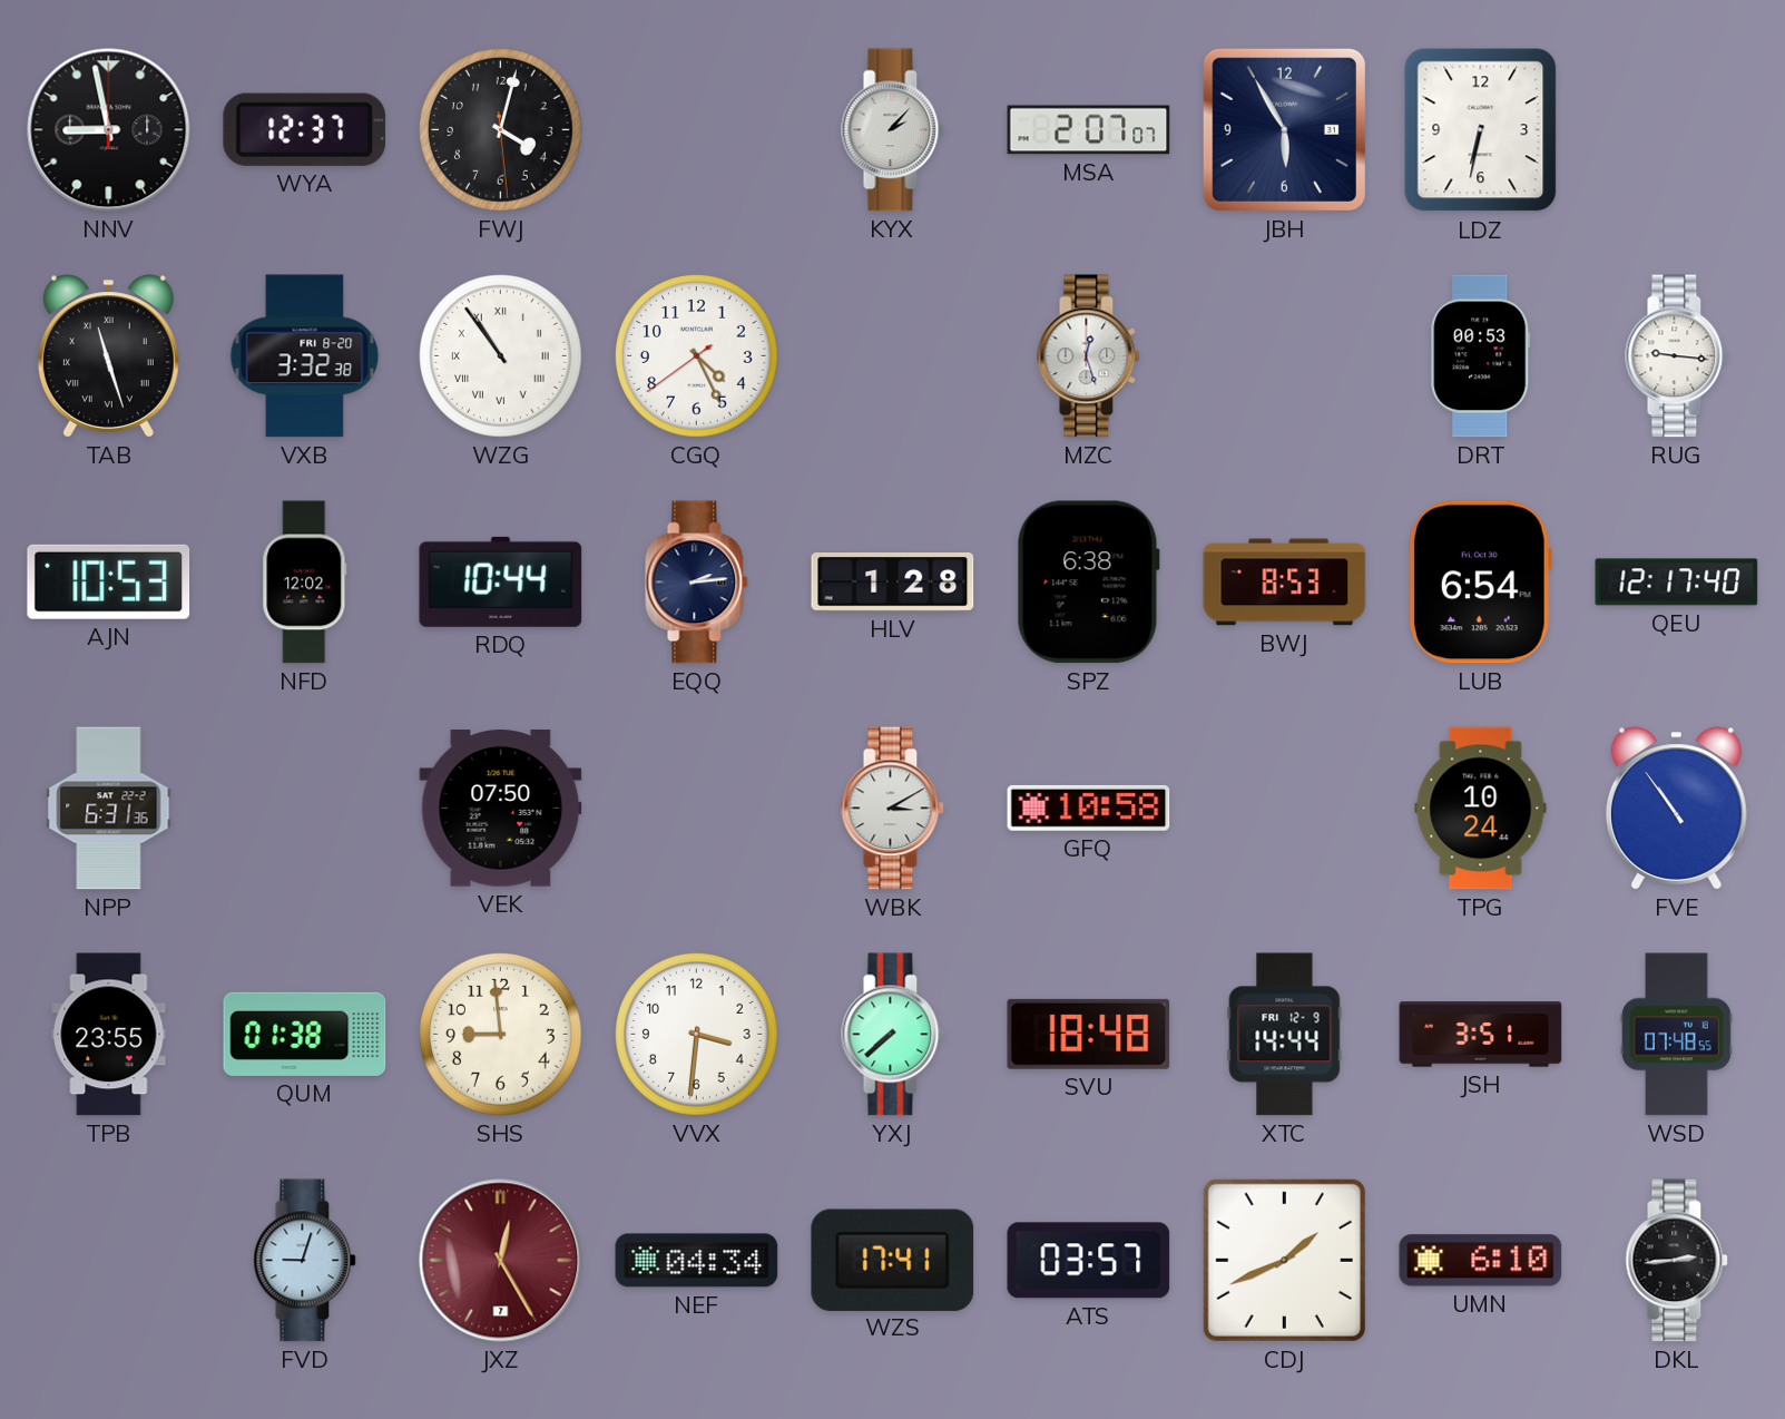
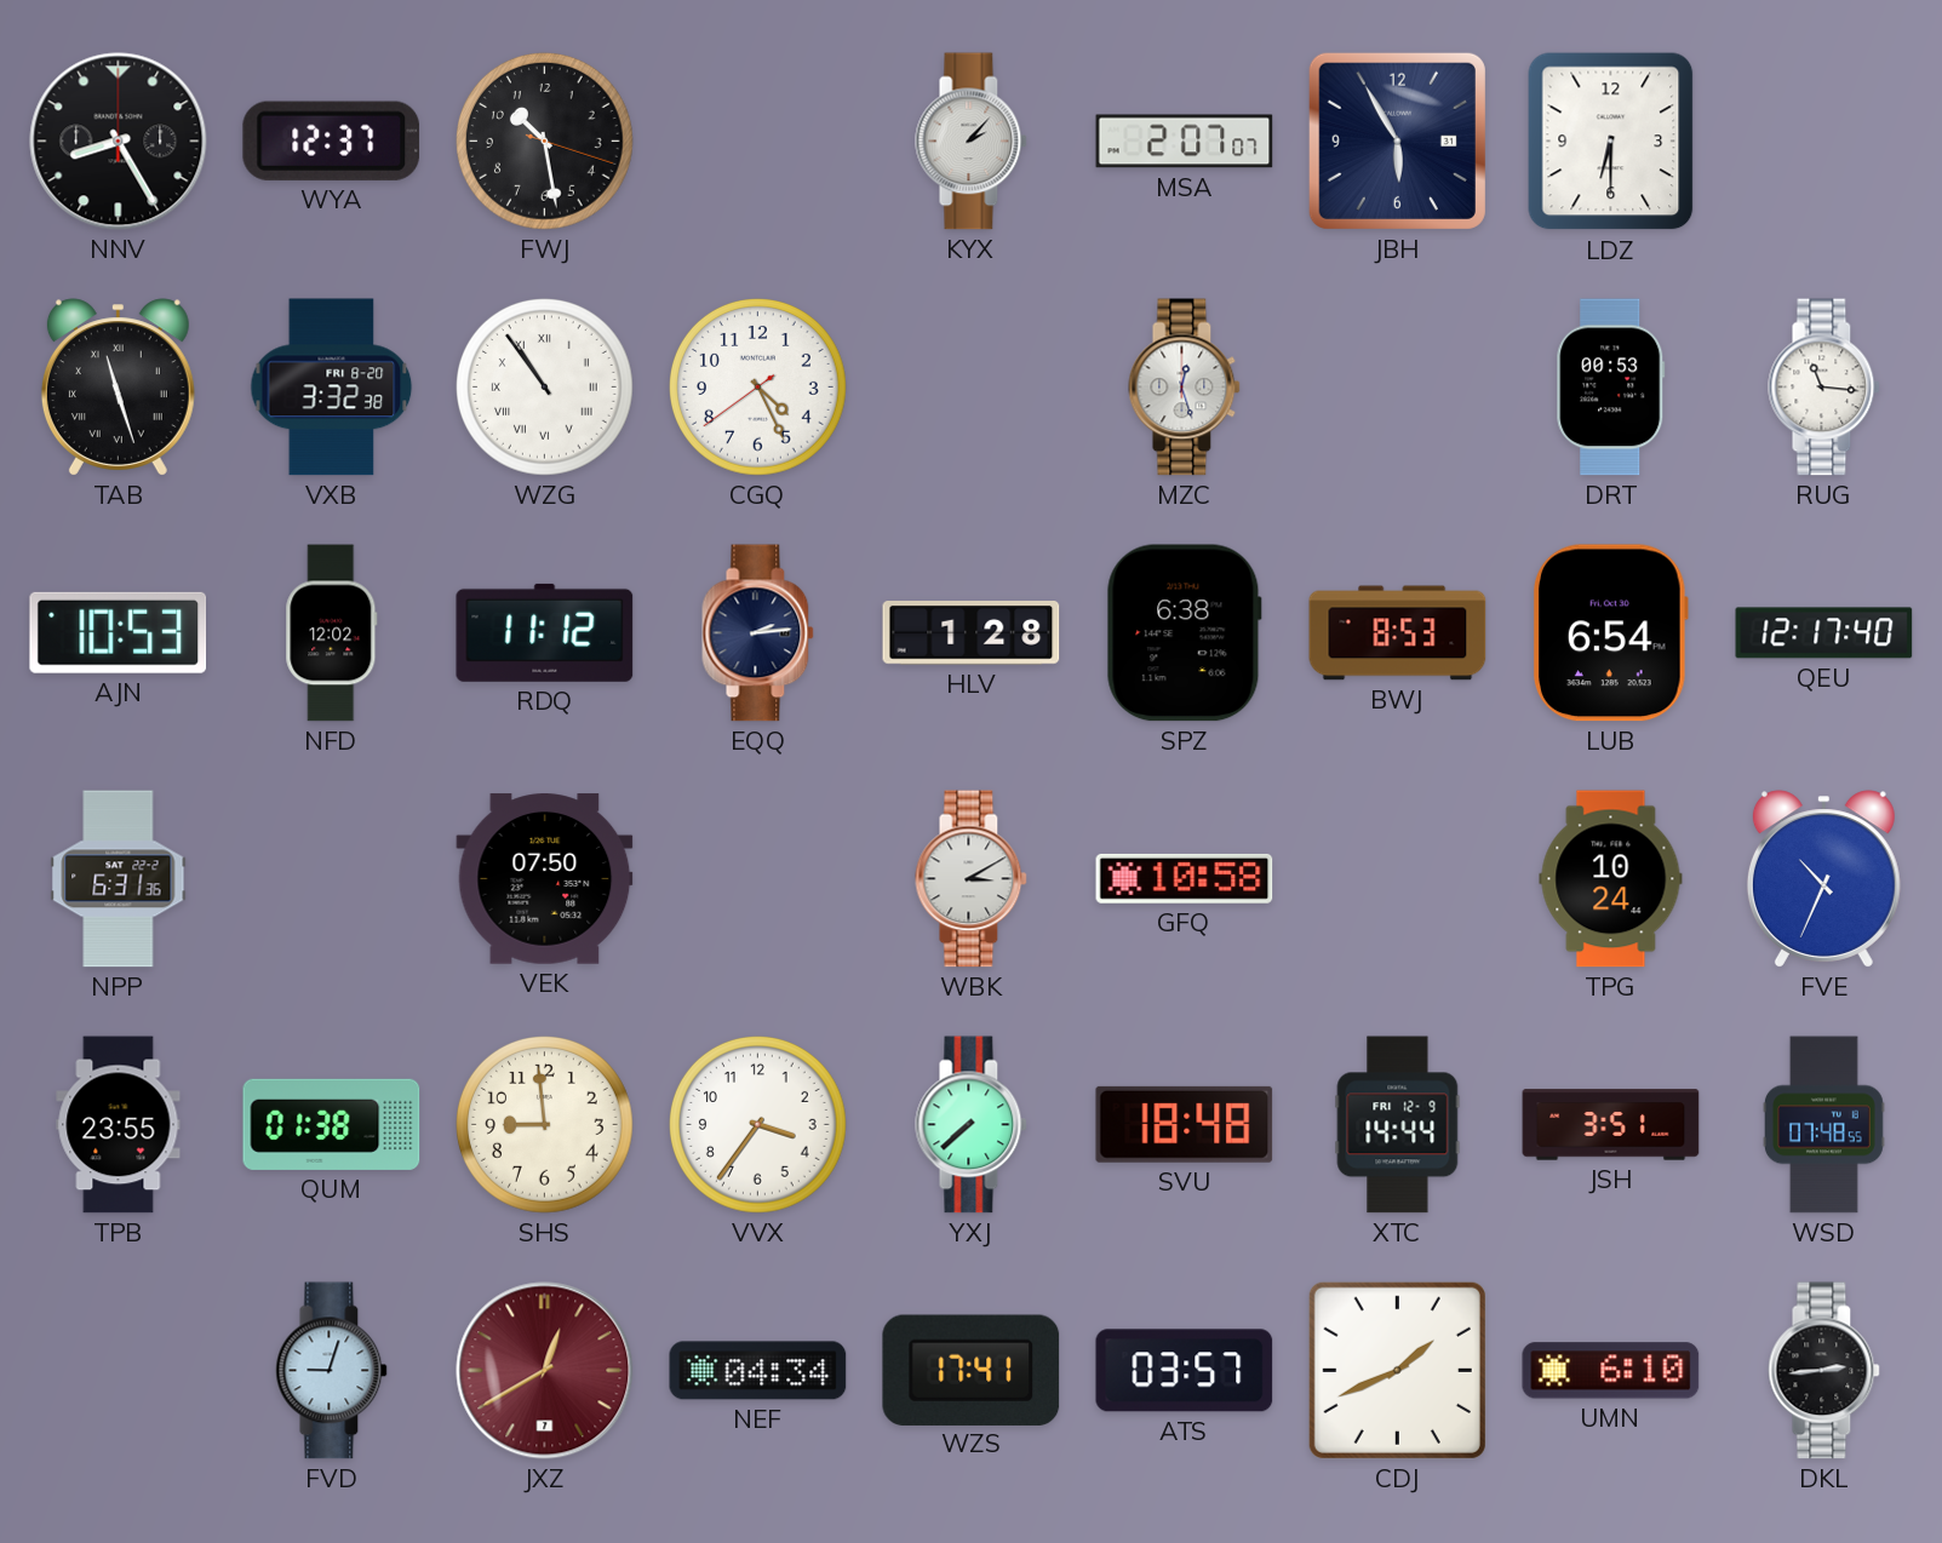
NNV: 8:58 -> 8:25 (119, 142)
FWJ: 4:02 -> 10:28 (545, 142)
LDZ: 6:32 -> 6:30 (1611, 142)
RUG: 9:16 -> 11:16 (1824, 388)
RDQ: 10:44 -> 11:12 (545, 632)
FVE: 10:54 -> 10:34 (1823, 879)
VVX: 3:31 -> 3:36 (758, 1125)
JXZ: 12:25 -> 12:40 (545, 1371)
